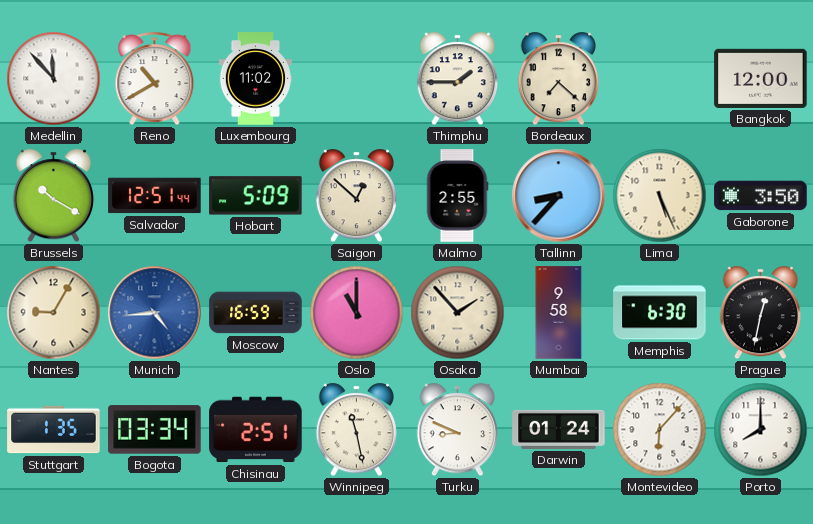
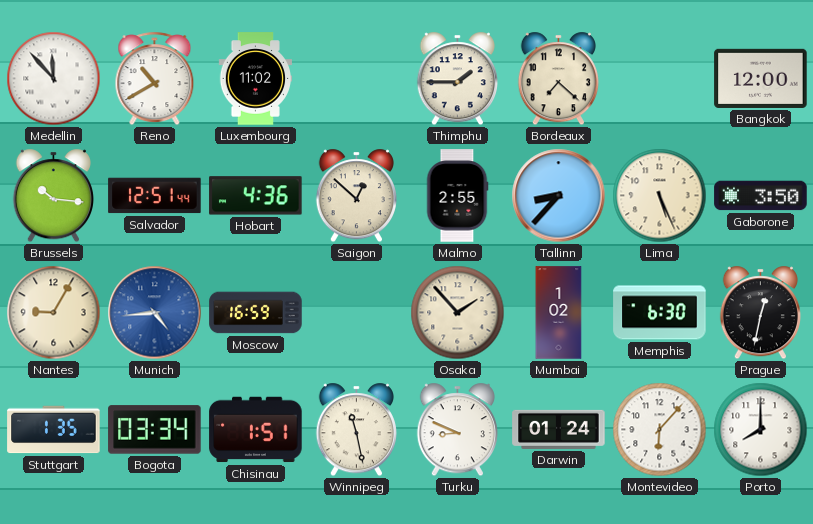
Brussels: 10:20 -> 10:16 (53, 196)
Hobart: 5:09 -> 4:36 (256, 196)
Oslo: 11:00 -> none (357, 313)
Mumbai: 9:58 -> 1:02 (559, 313)
Chisinau: 2:51 -> 1:51 (256, 430)
